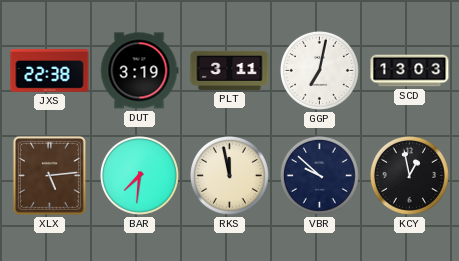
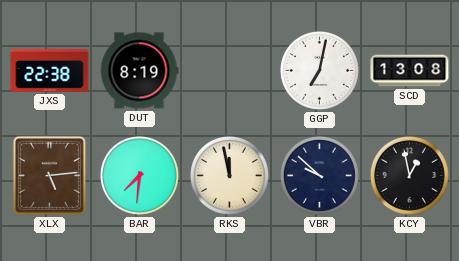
DUT: 3:19 -> 8:19 (139, 71)
PLT: 3:11 -> none (230, 70)
SCD: 13:03 -> 13:08 (410, 71)
